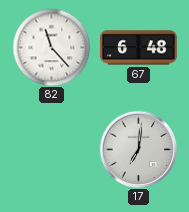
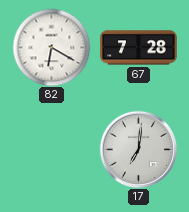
82: 11:23 -> 6:20 (51, 47)
67: 6:48 -> 7:28 (139, 48)
